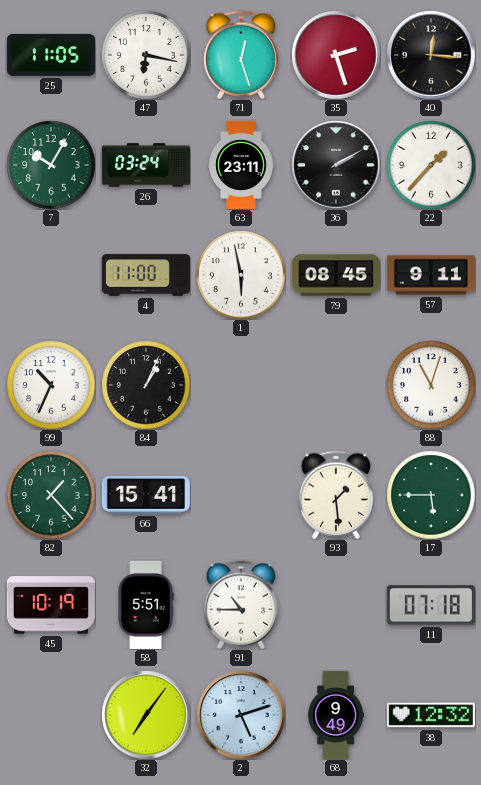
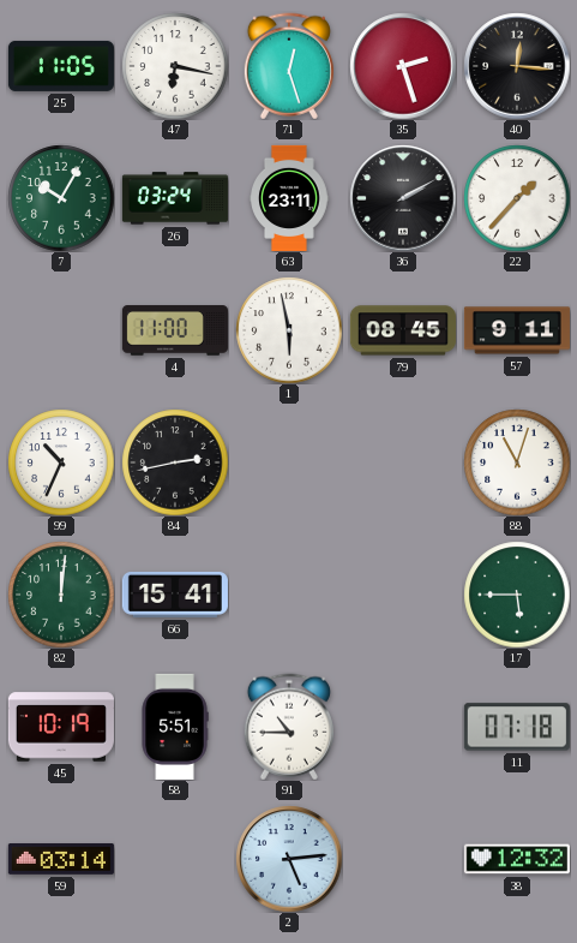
84: 1:04 -> 2:43 (175, 462)
82: 1:23 -> 12:01 (61, 595)
93: 1:29 -> none (336, 495)
59: none -> 03:14 (61, 860)
32: 7:06 -> none (146, 715)
2: 5:12 -> 5:14 (289, 859)
68: 9:49 -> none (336, 715)
